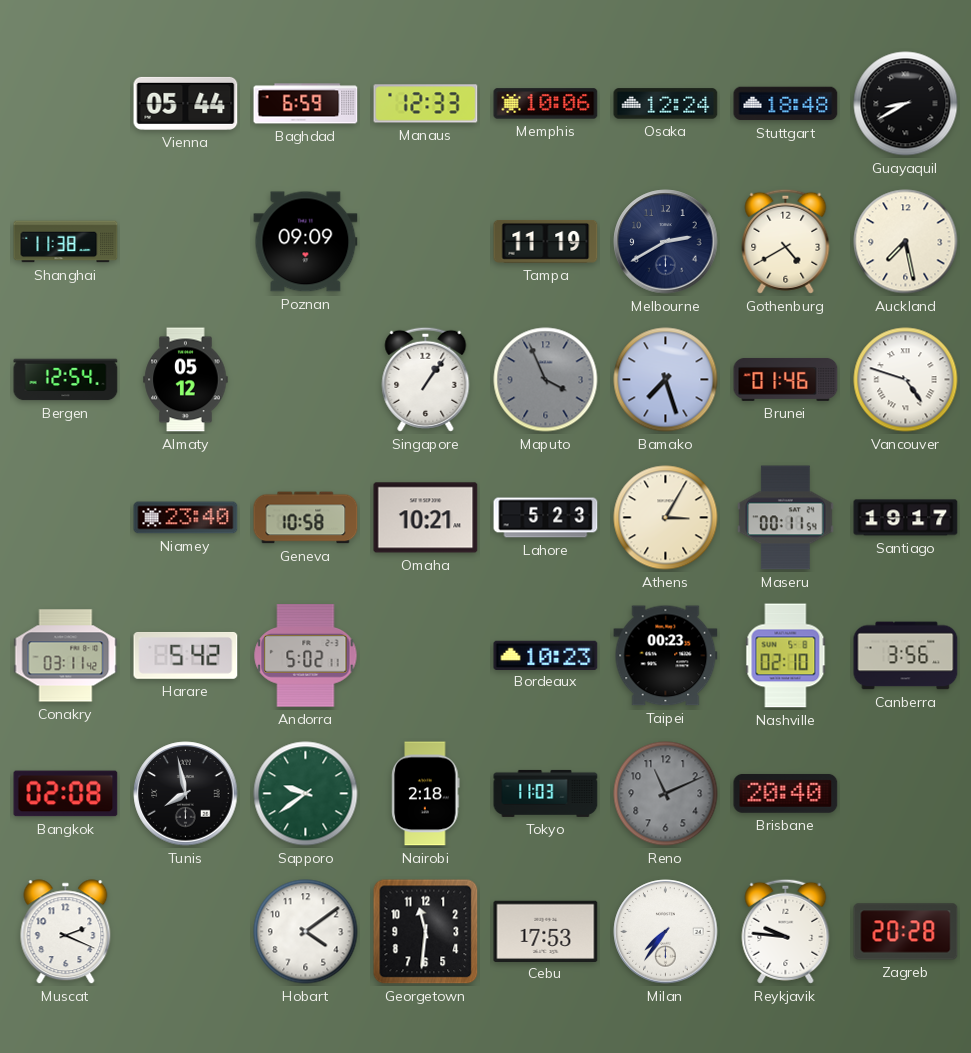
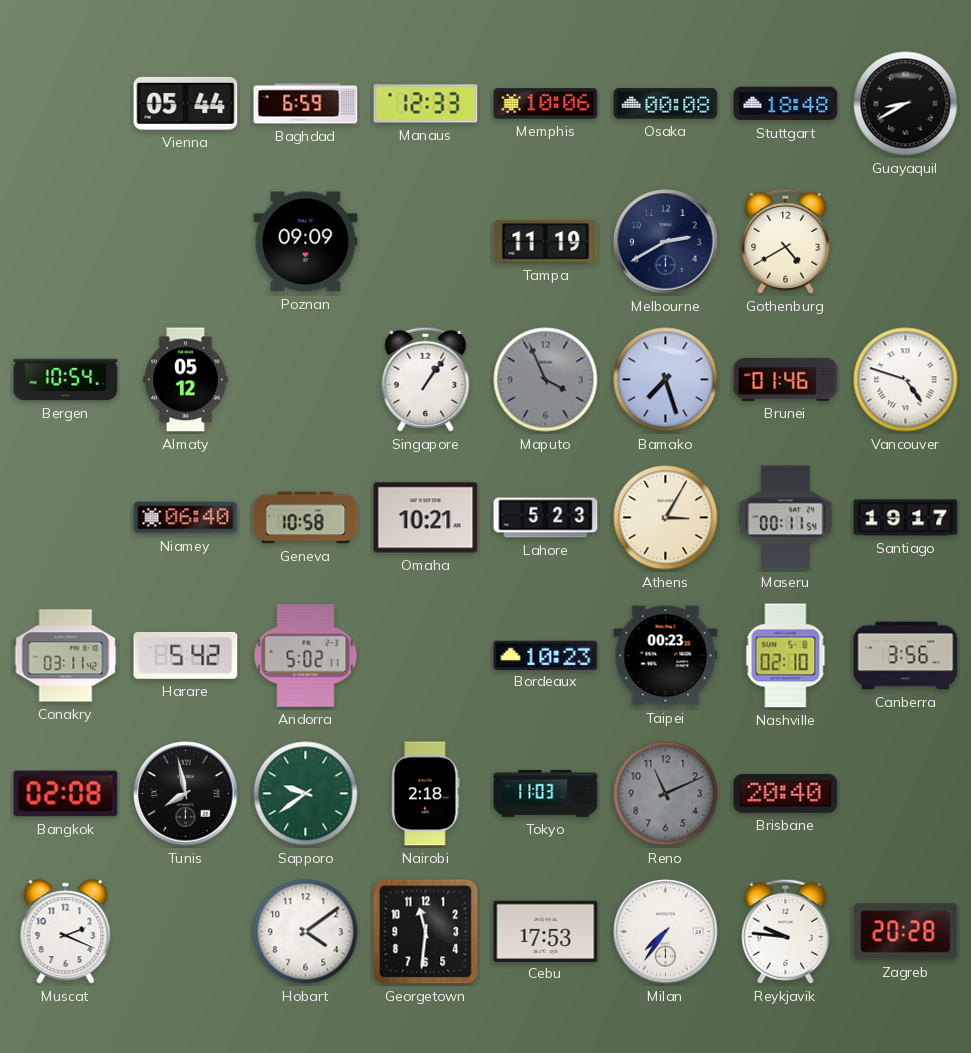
Osaka: 12:24 -> 00:08 (666, 104)
Shanghai: 11:38 -> none (66, 242)
Auckland: 7:28 -> none (906, 242)
Bergen: 12:54 -> 10:54 (66, 380)
Niamey: 23:40 -> 06:40 (186, 518)
